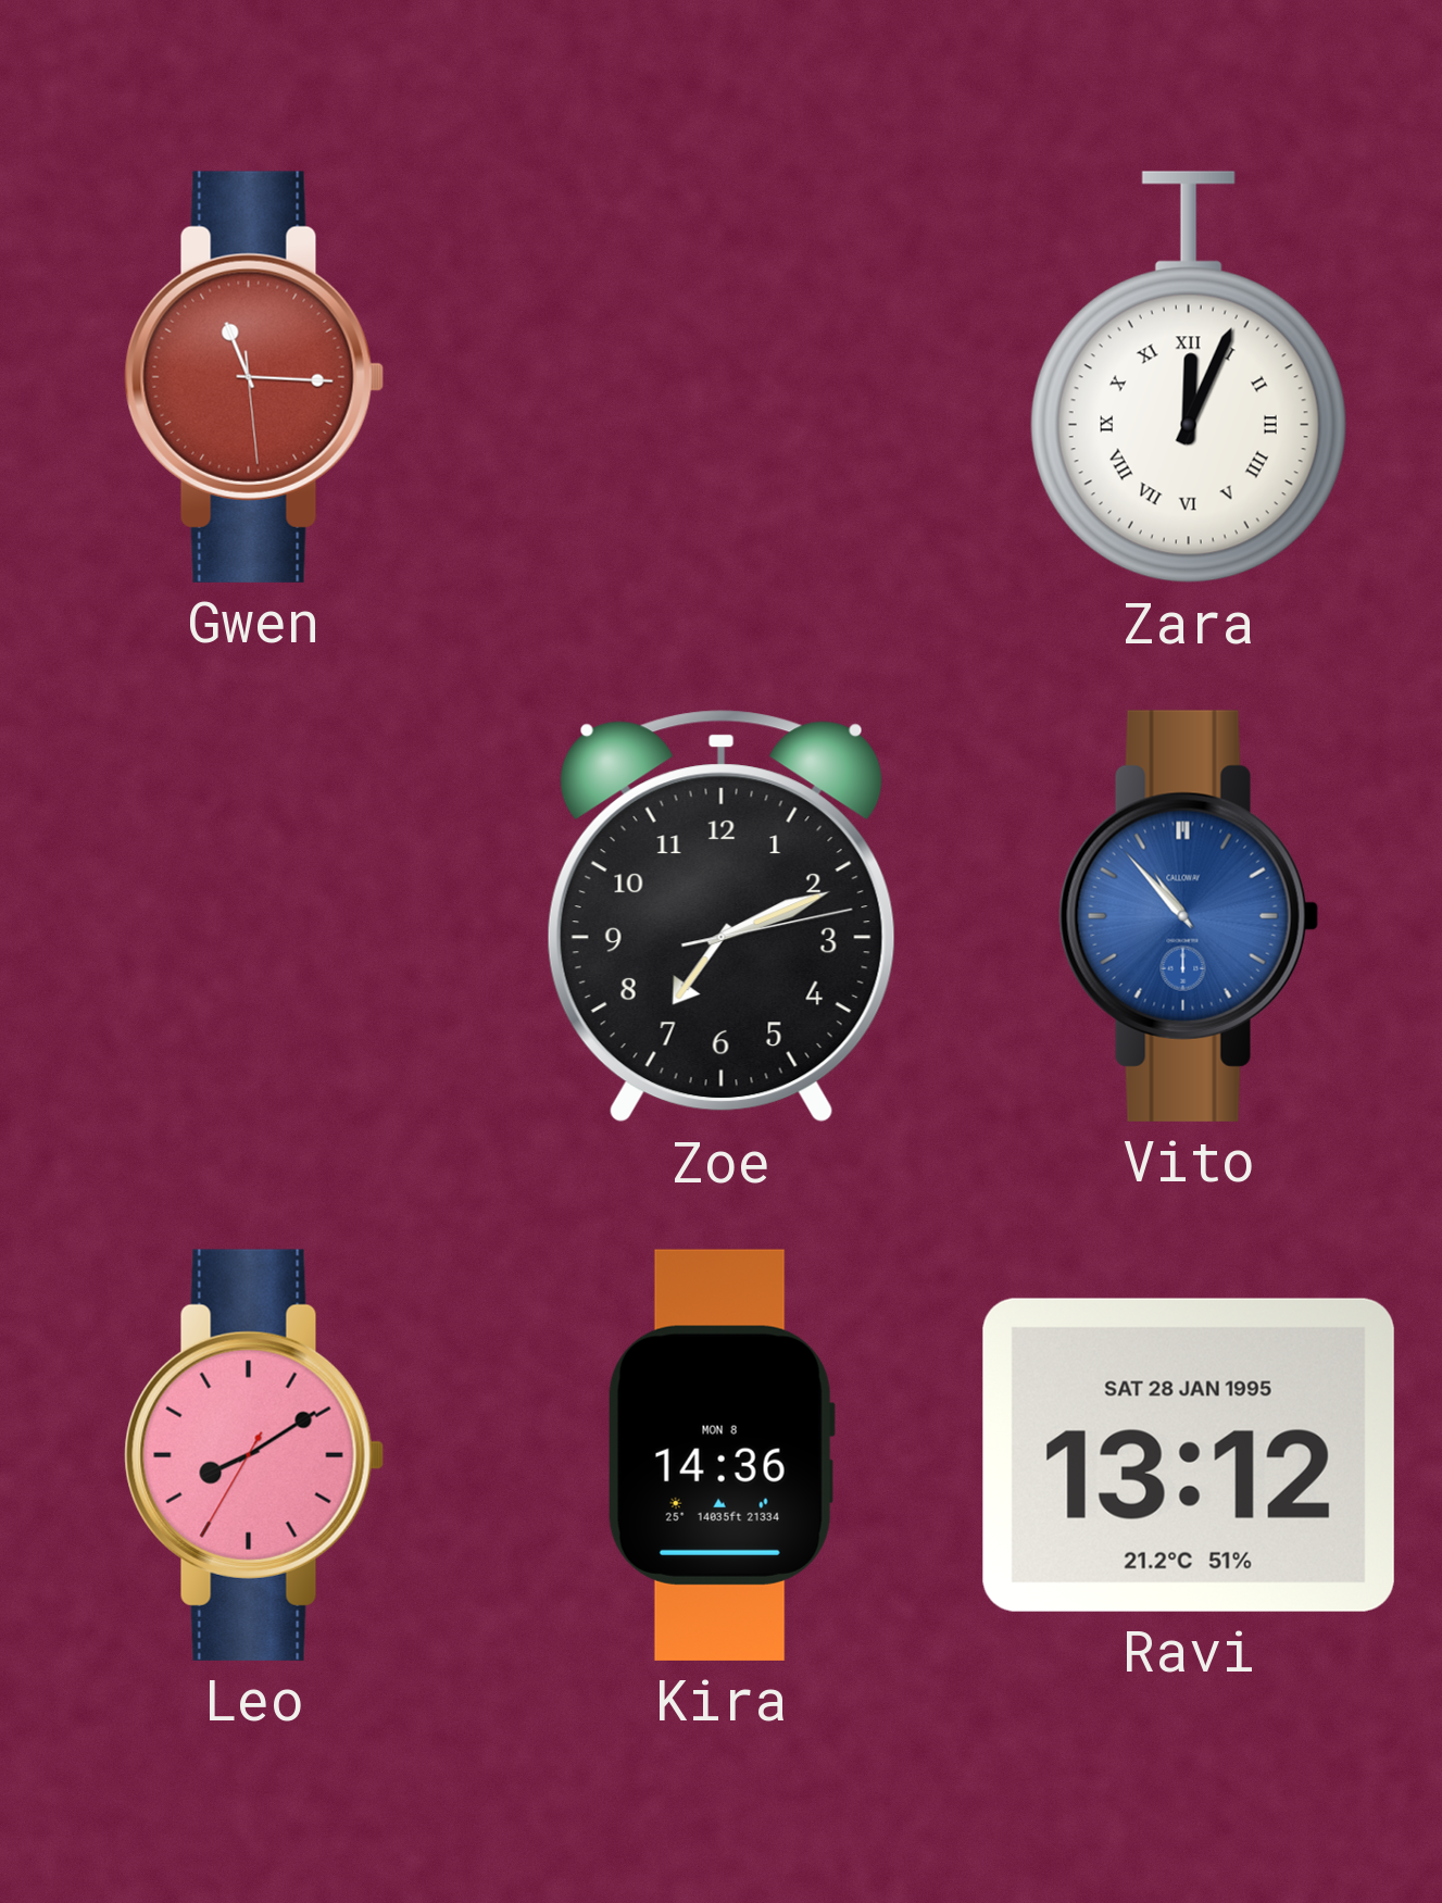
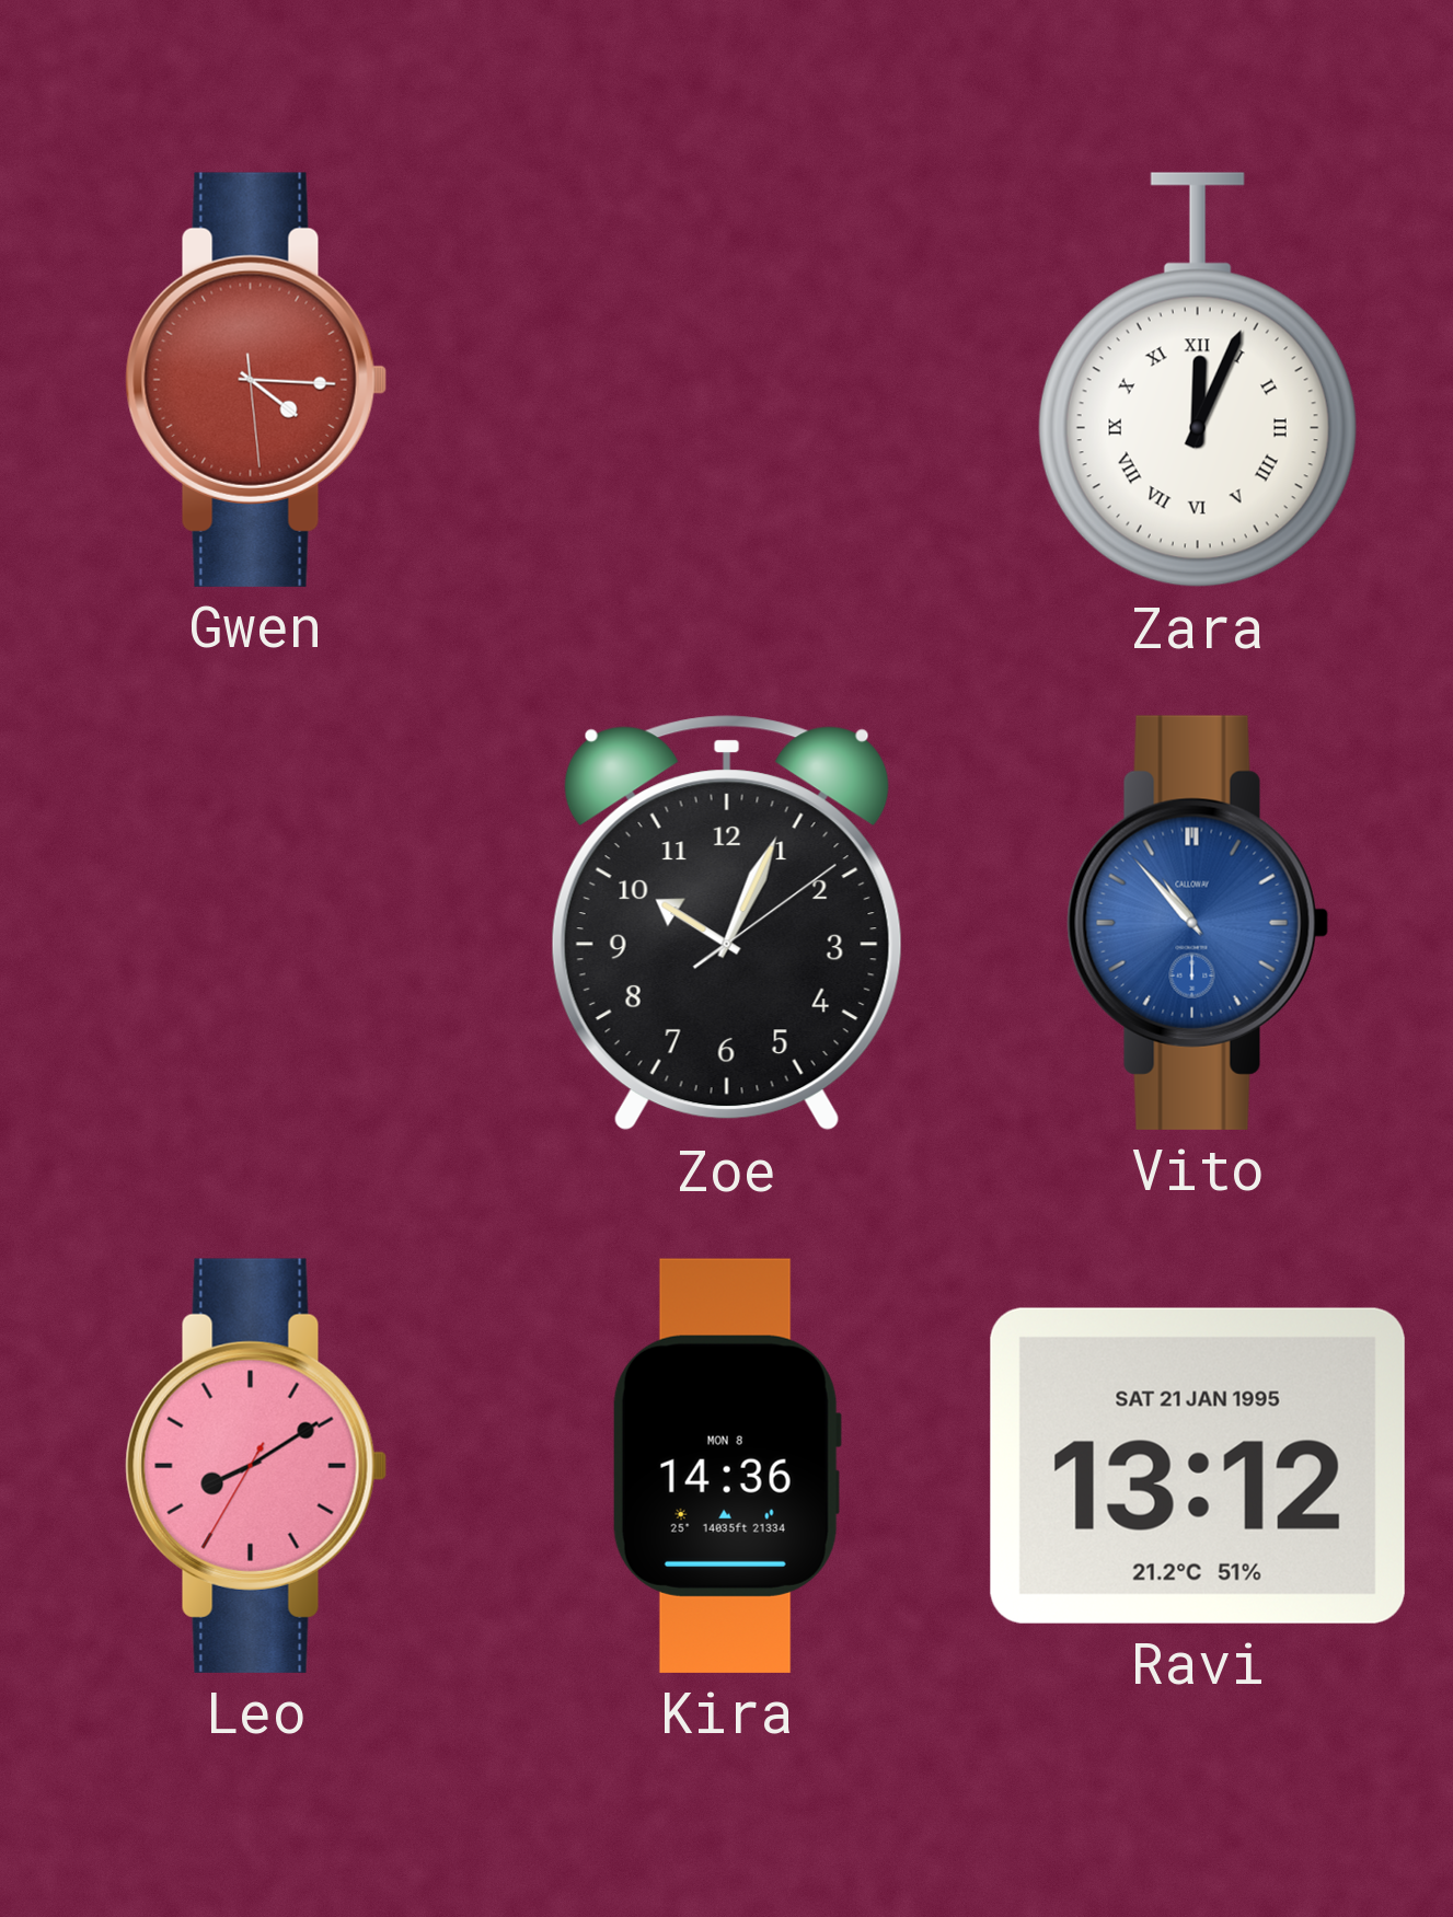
Gwen: 11:15 -> 4:15 (256, 380)
Zoe: 7:11 -> 10:04 (727, 923)
Ravi date: SAT 28 JAN 1995 -> SAT 21 JAN 1995 (1198, 1466)
